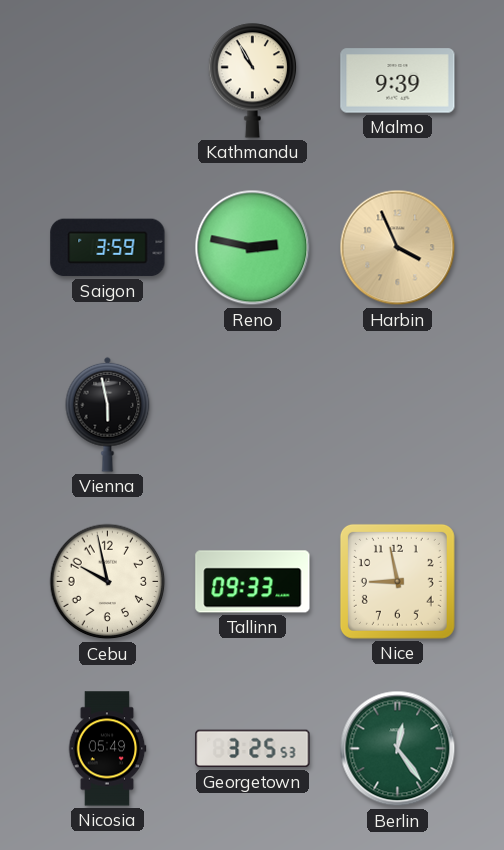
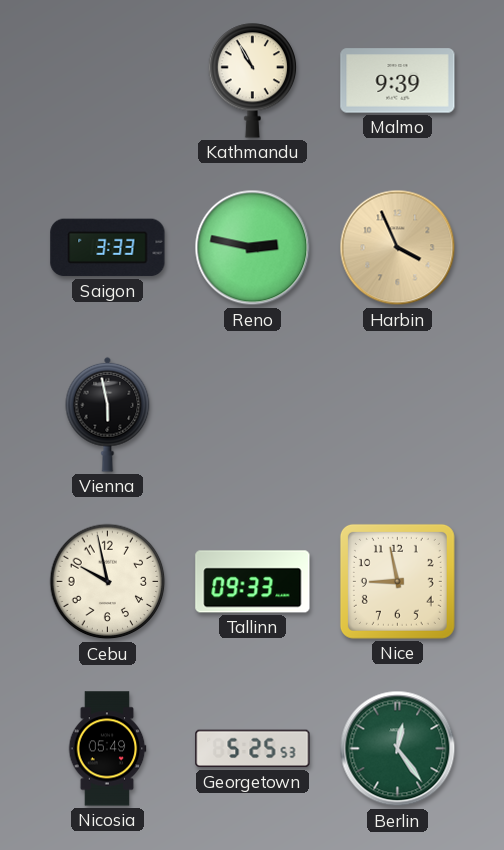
Saigon: 3:59 -> 3:33 (108, 248)
Georgetown: 3:25 -> 5:25 (253, 749)
